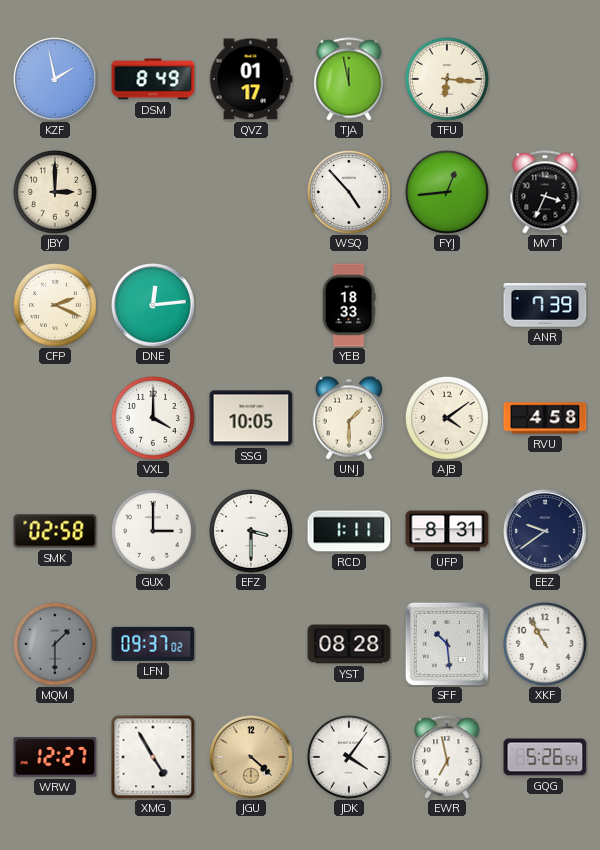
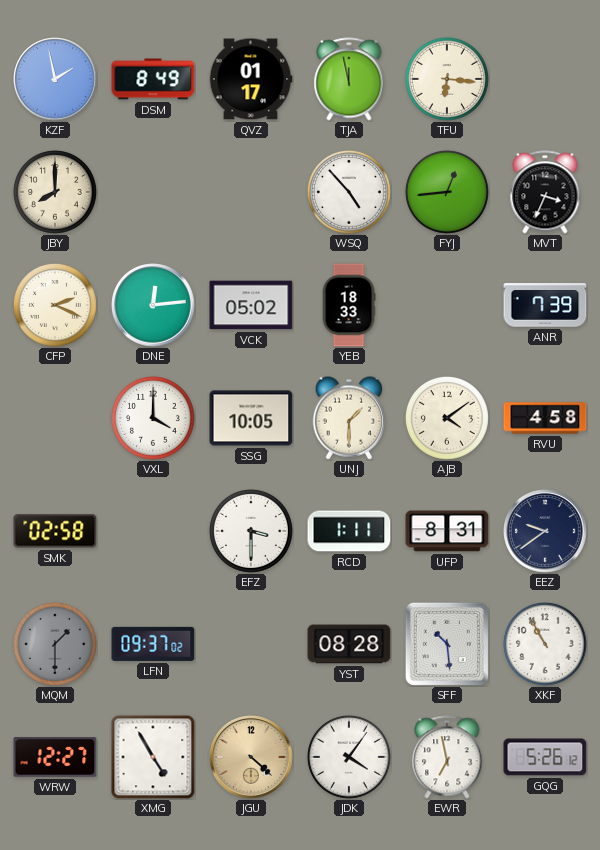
JBY: 3:00 -> 8:00 (55, 192)
VCK: none -> 05:02 (251, 305)
GUX: 3:00 -> none (153, 531)
GQG: 5:26:54 -> 5:26:12 (545, 757)
